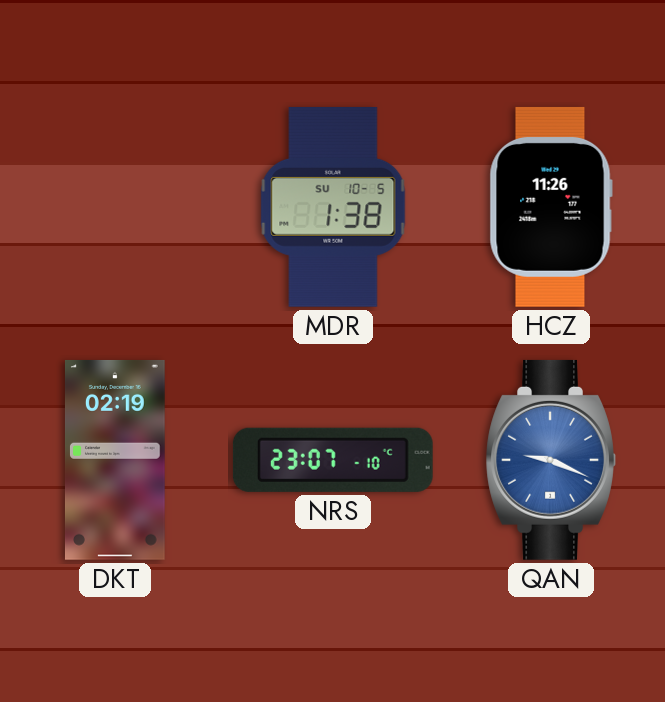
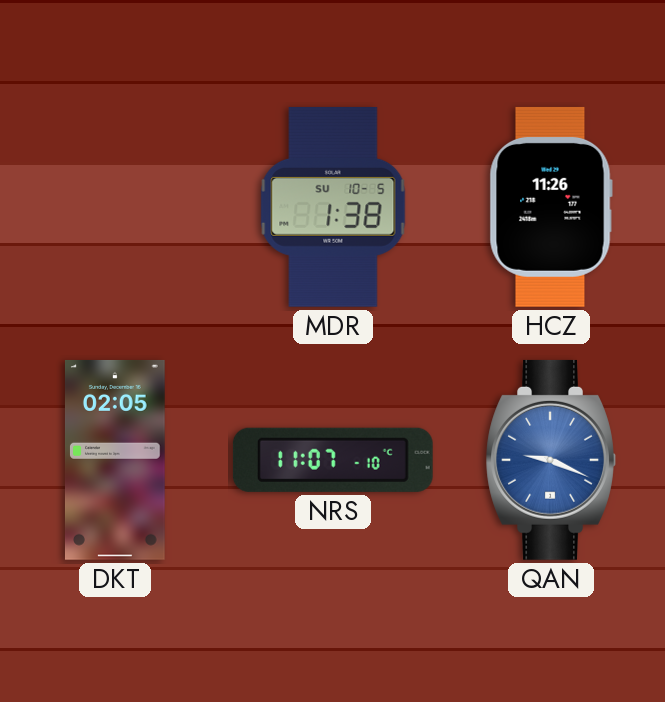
DKT: 02:19 -> 02:05 (115, 460)
NRS: 23:07 -> 11:07 (333, 460)
